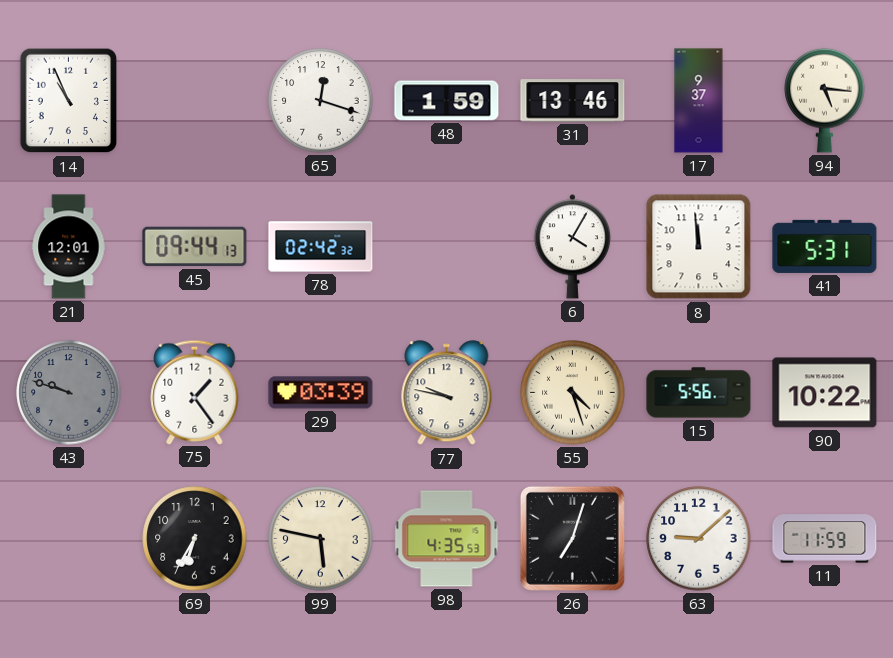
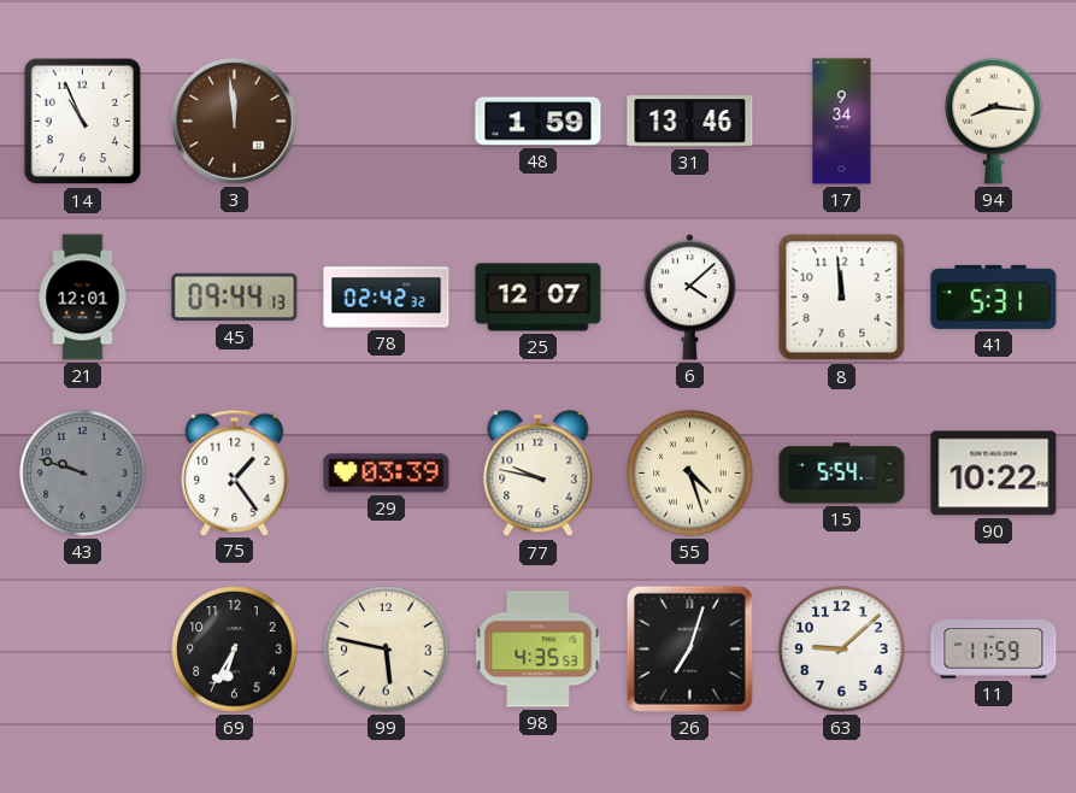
3: none -> 11:59 (234, 121)
65: 12:18 -> none (321, 101)
17: 9:37 -> 9:34 (842, 122)
94: 5:16 -> 8:16 (994, 121)
25: none -> 12:07 (539, 298)
6: 4:05 -> 4:08 (689, 298)
15: 5:56 -> 5:54 (842, 474)
